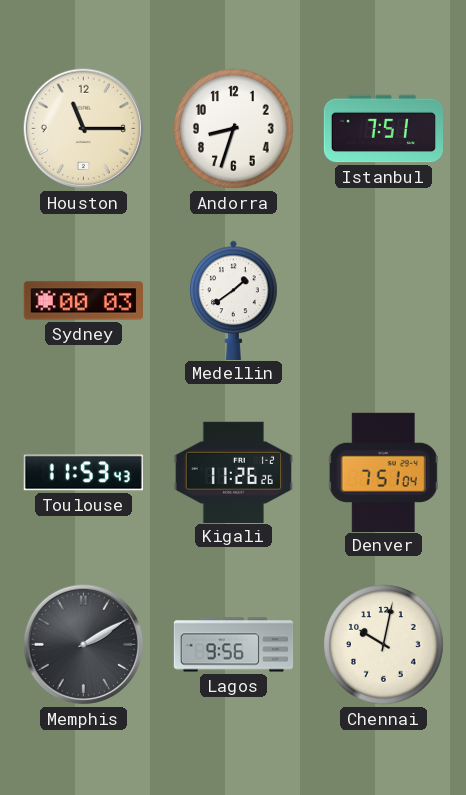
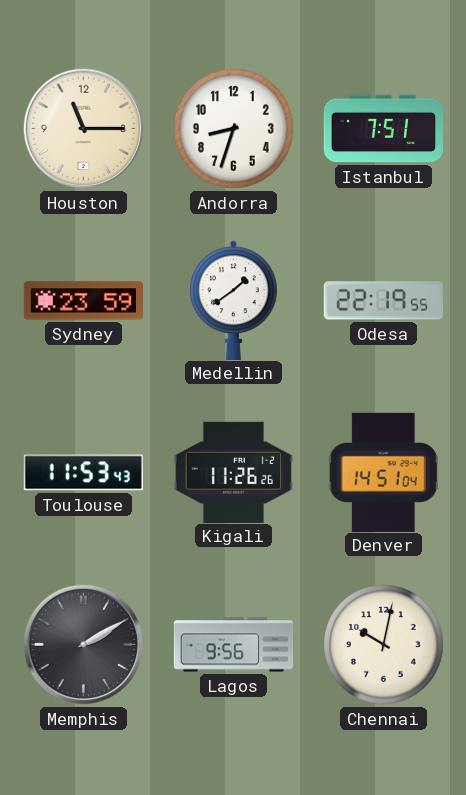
Sydney: 00:03 -> 23:59 (83, 301)
Odesa: none -> 22:19 (383, 301)
Denver: 7:51 -> 14:51 (383, 472)
